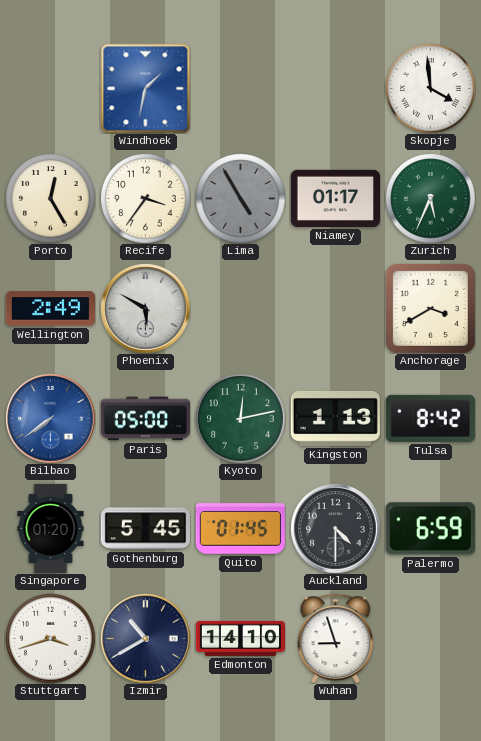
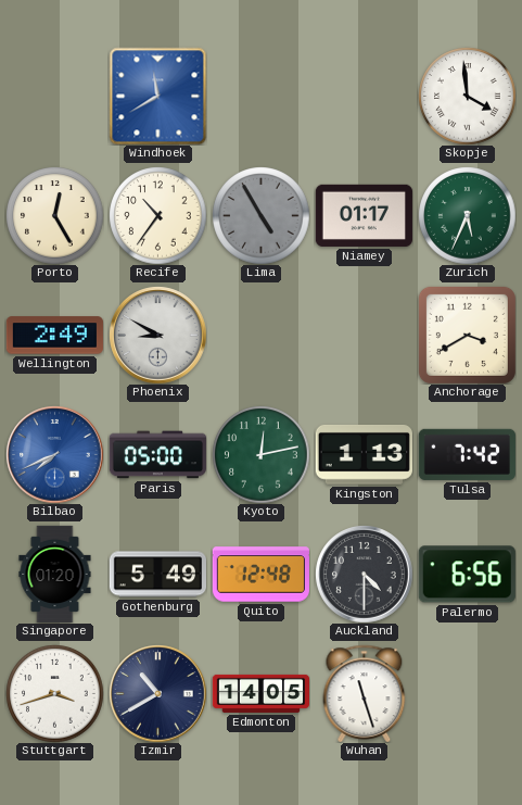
Windhoek: 1:32 -> 11:40 (157, 96)
Recife: 3:36 -> 10:36 (157, 215)
Phoenix: 5:50 -> 8:50 (157, 335)
Bilbao: 7:39 -> 7:41 (54, 454)
Tulsa: 8:42 -> 7:42 (467, 454)
Gothenburg: 5:45 -> 5:49 (157, 575)
Quito: 01:45 -> 12:48 (260, 575)
Palermo: 6:59 -> 6:56 (467, 575)
Edmonton: 14:10 -> 14:05 (260, 693)
Wuhan: 8:57 -> 11:27 (365, 693)
